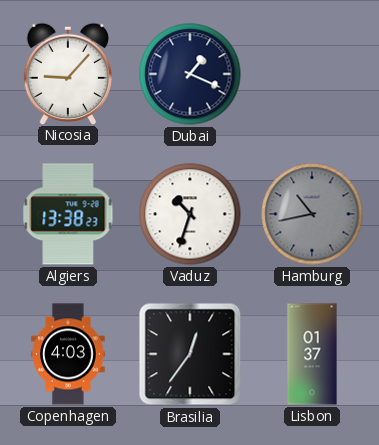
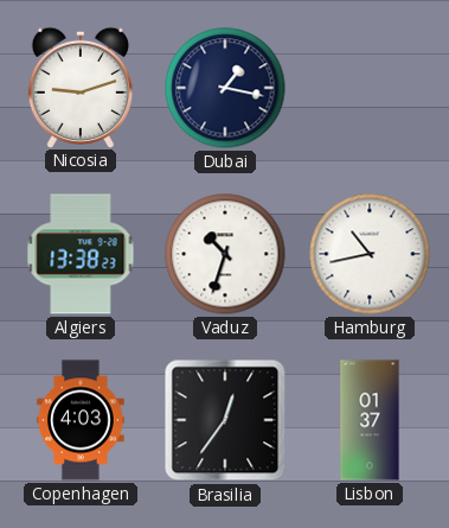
Nicosia: 9:07 -> 9:12 (79, 87)
Dubai: 1:19 -> 1:17 (225, 88)
Hamburg dial: grey -> white (370, 254)
